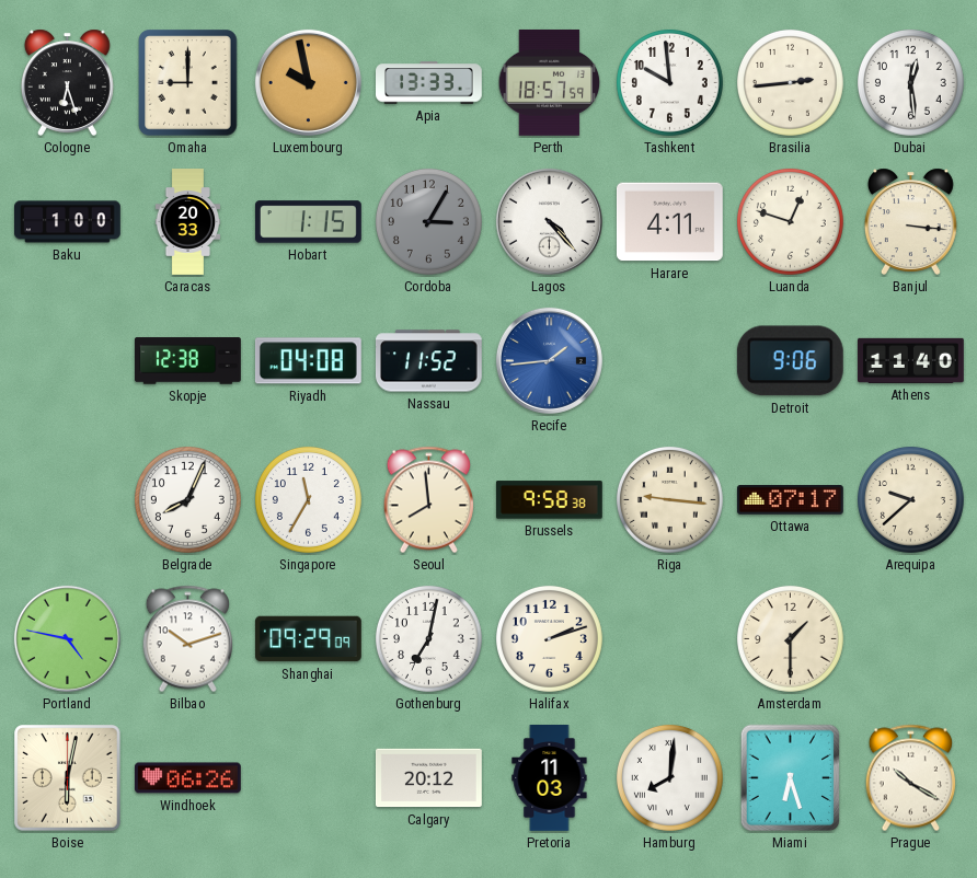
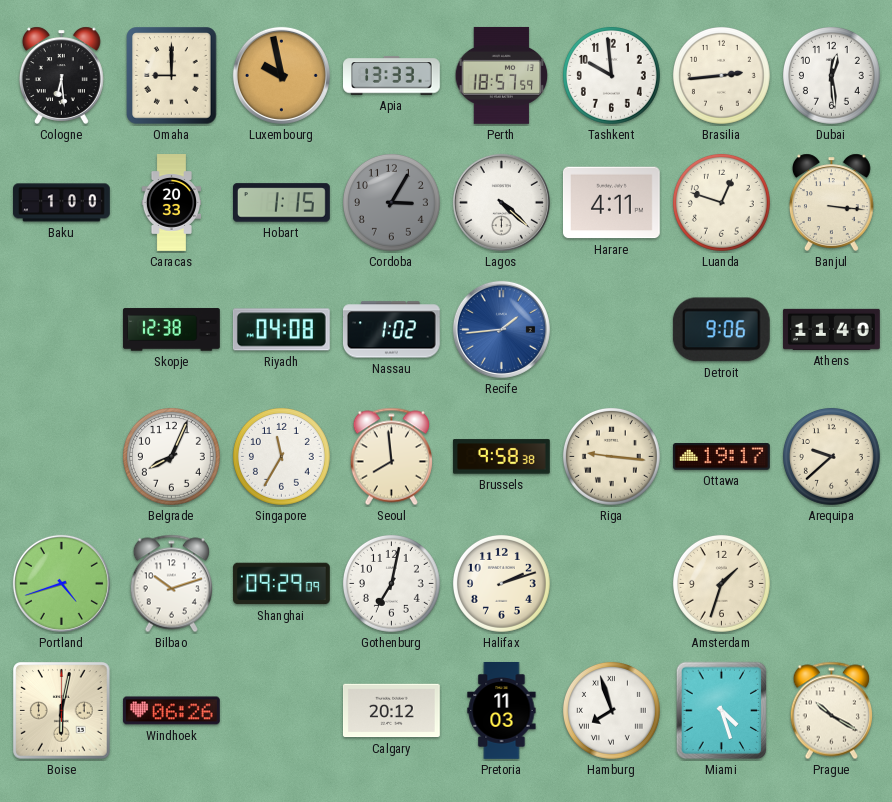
Cologne: 6:27 -> 6:29 (61, 75)
Lagos: 4:23 -> 4:22 (501, 202)
Nassau: 11:52 -> 1:02 (391, 330)
Ottawa: 07:17 -> 19:17 (721, 457)
Portland: 4:47 -> 4:42 (61, 583)
Amsterdam: 1:30 -> 1:33 (721, 583)
Hamburg: 8:01 -> 7:57 (611, 710)
Miami: 6:27 -> 4:27 (722, 711)
